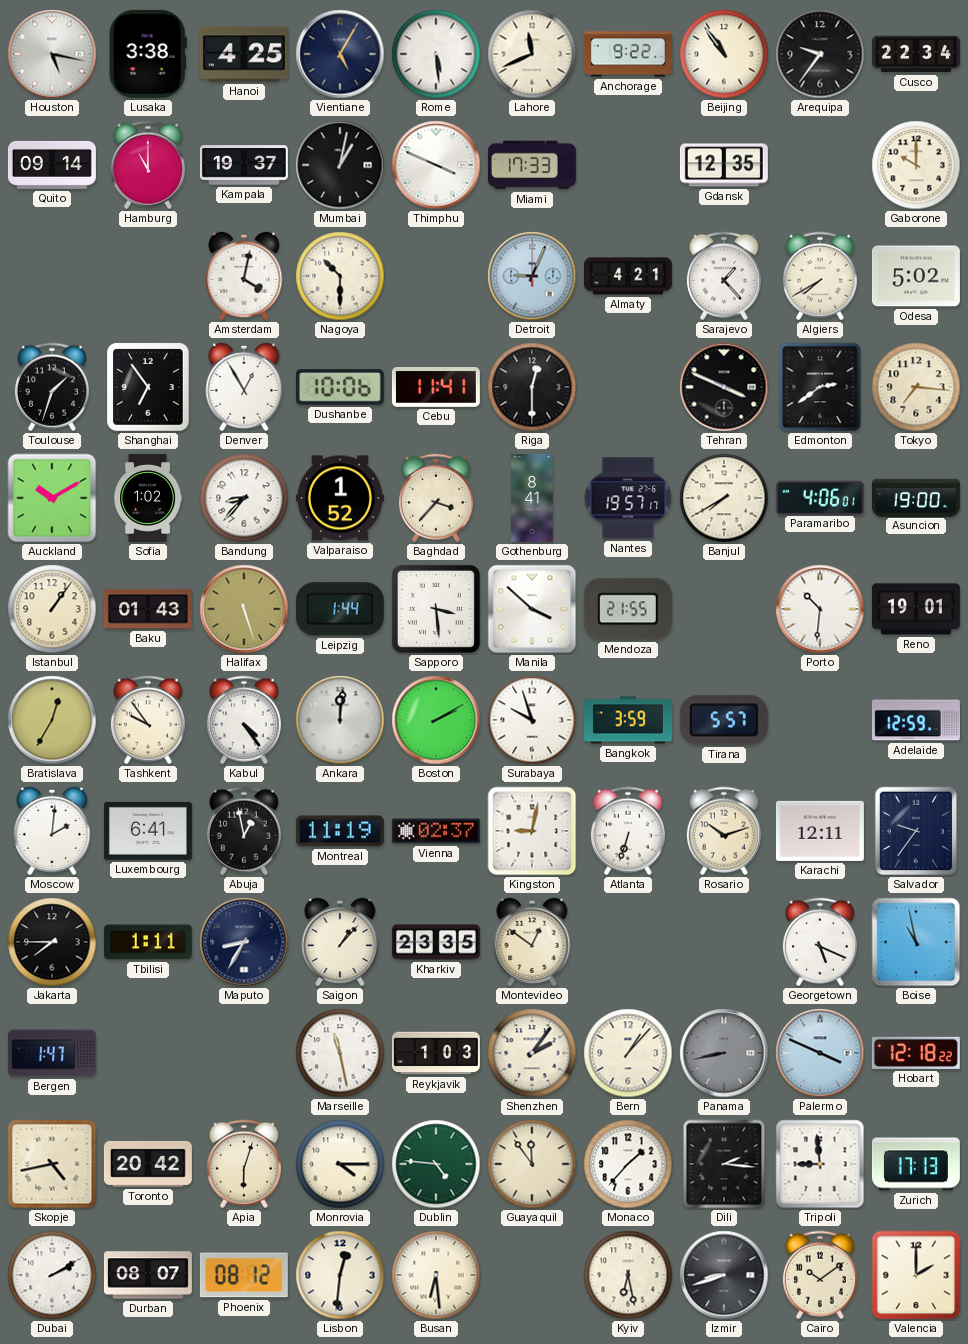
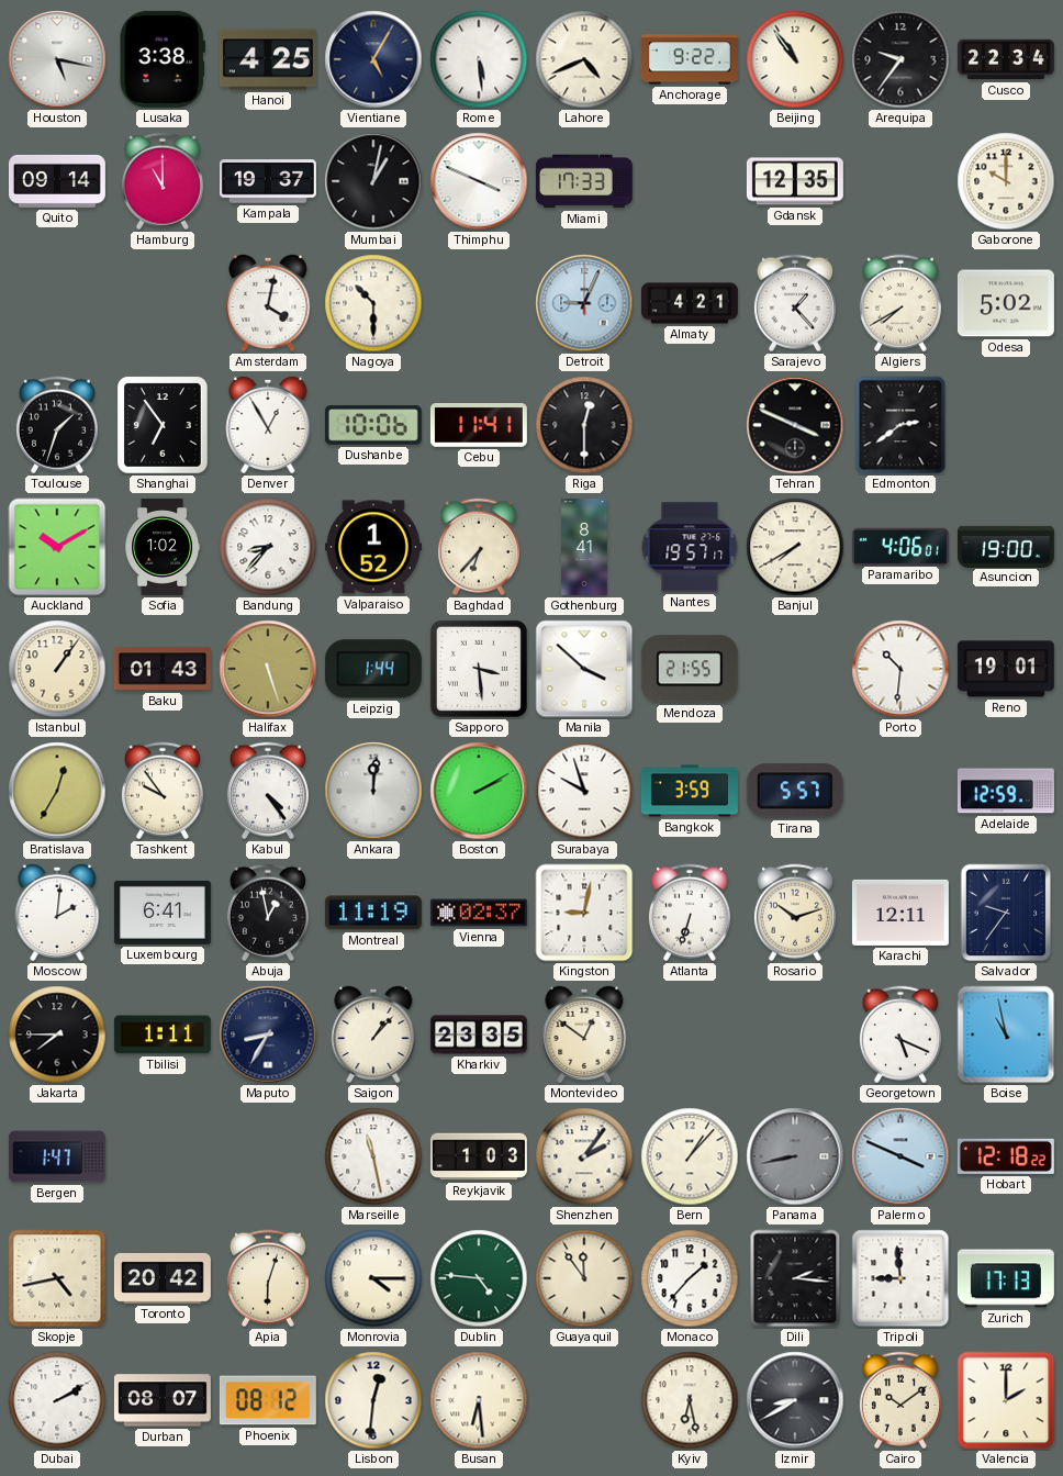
Lahore: 11:41 -> 4:41 (584, 59)
Tokyo: 7:16 -> none (916, 387)
Baghdad: 3:37 -> 6:37 (479, 547)
Izmir: 8:42 -> 8:40 (795, 1400)
